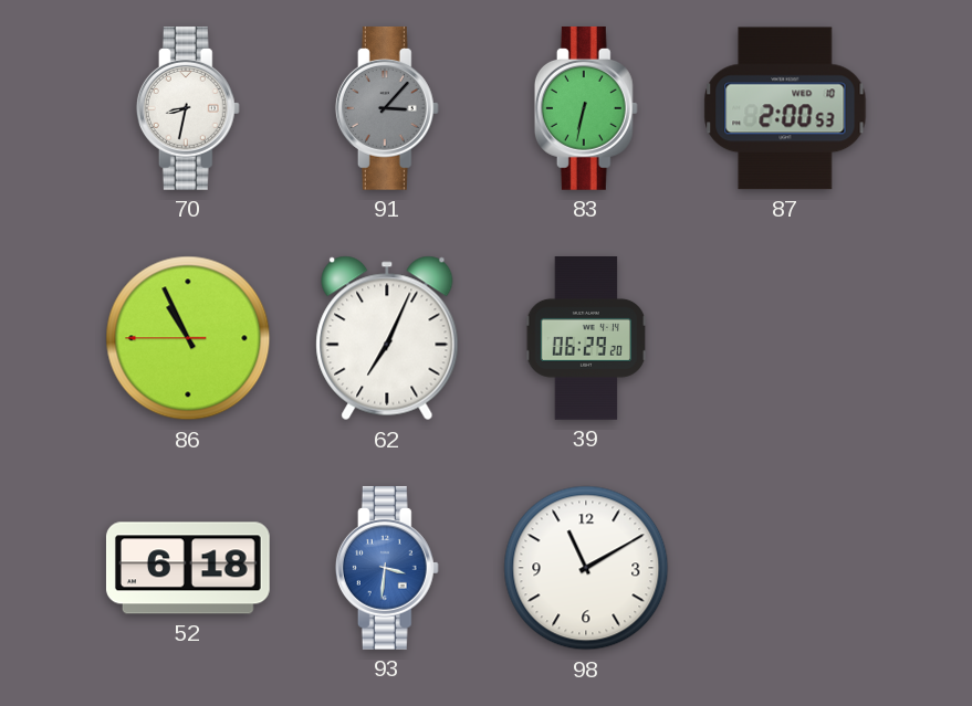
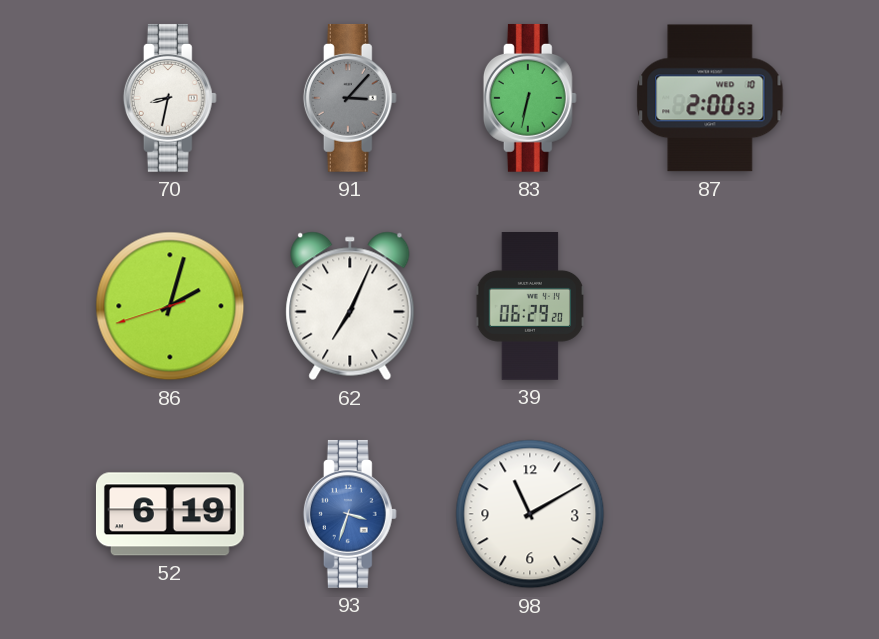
86: 10:55 -> 2:02 (170, 306)
52: 6:18 -> 6:19 (170, 514)
93: 3:31 -> 3:33 (350, 514)
